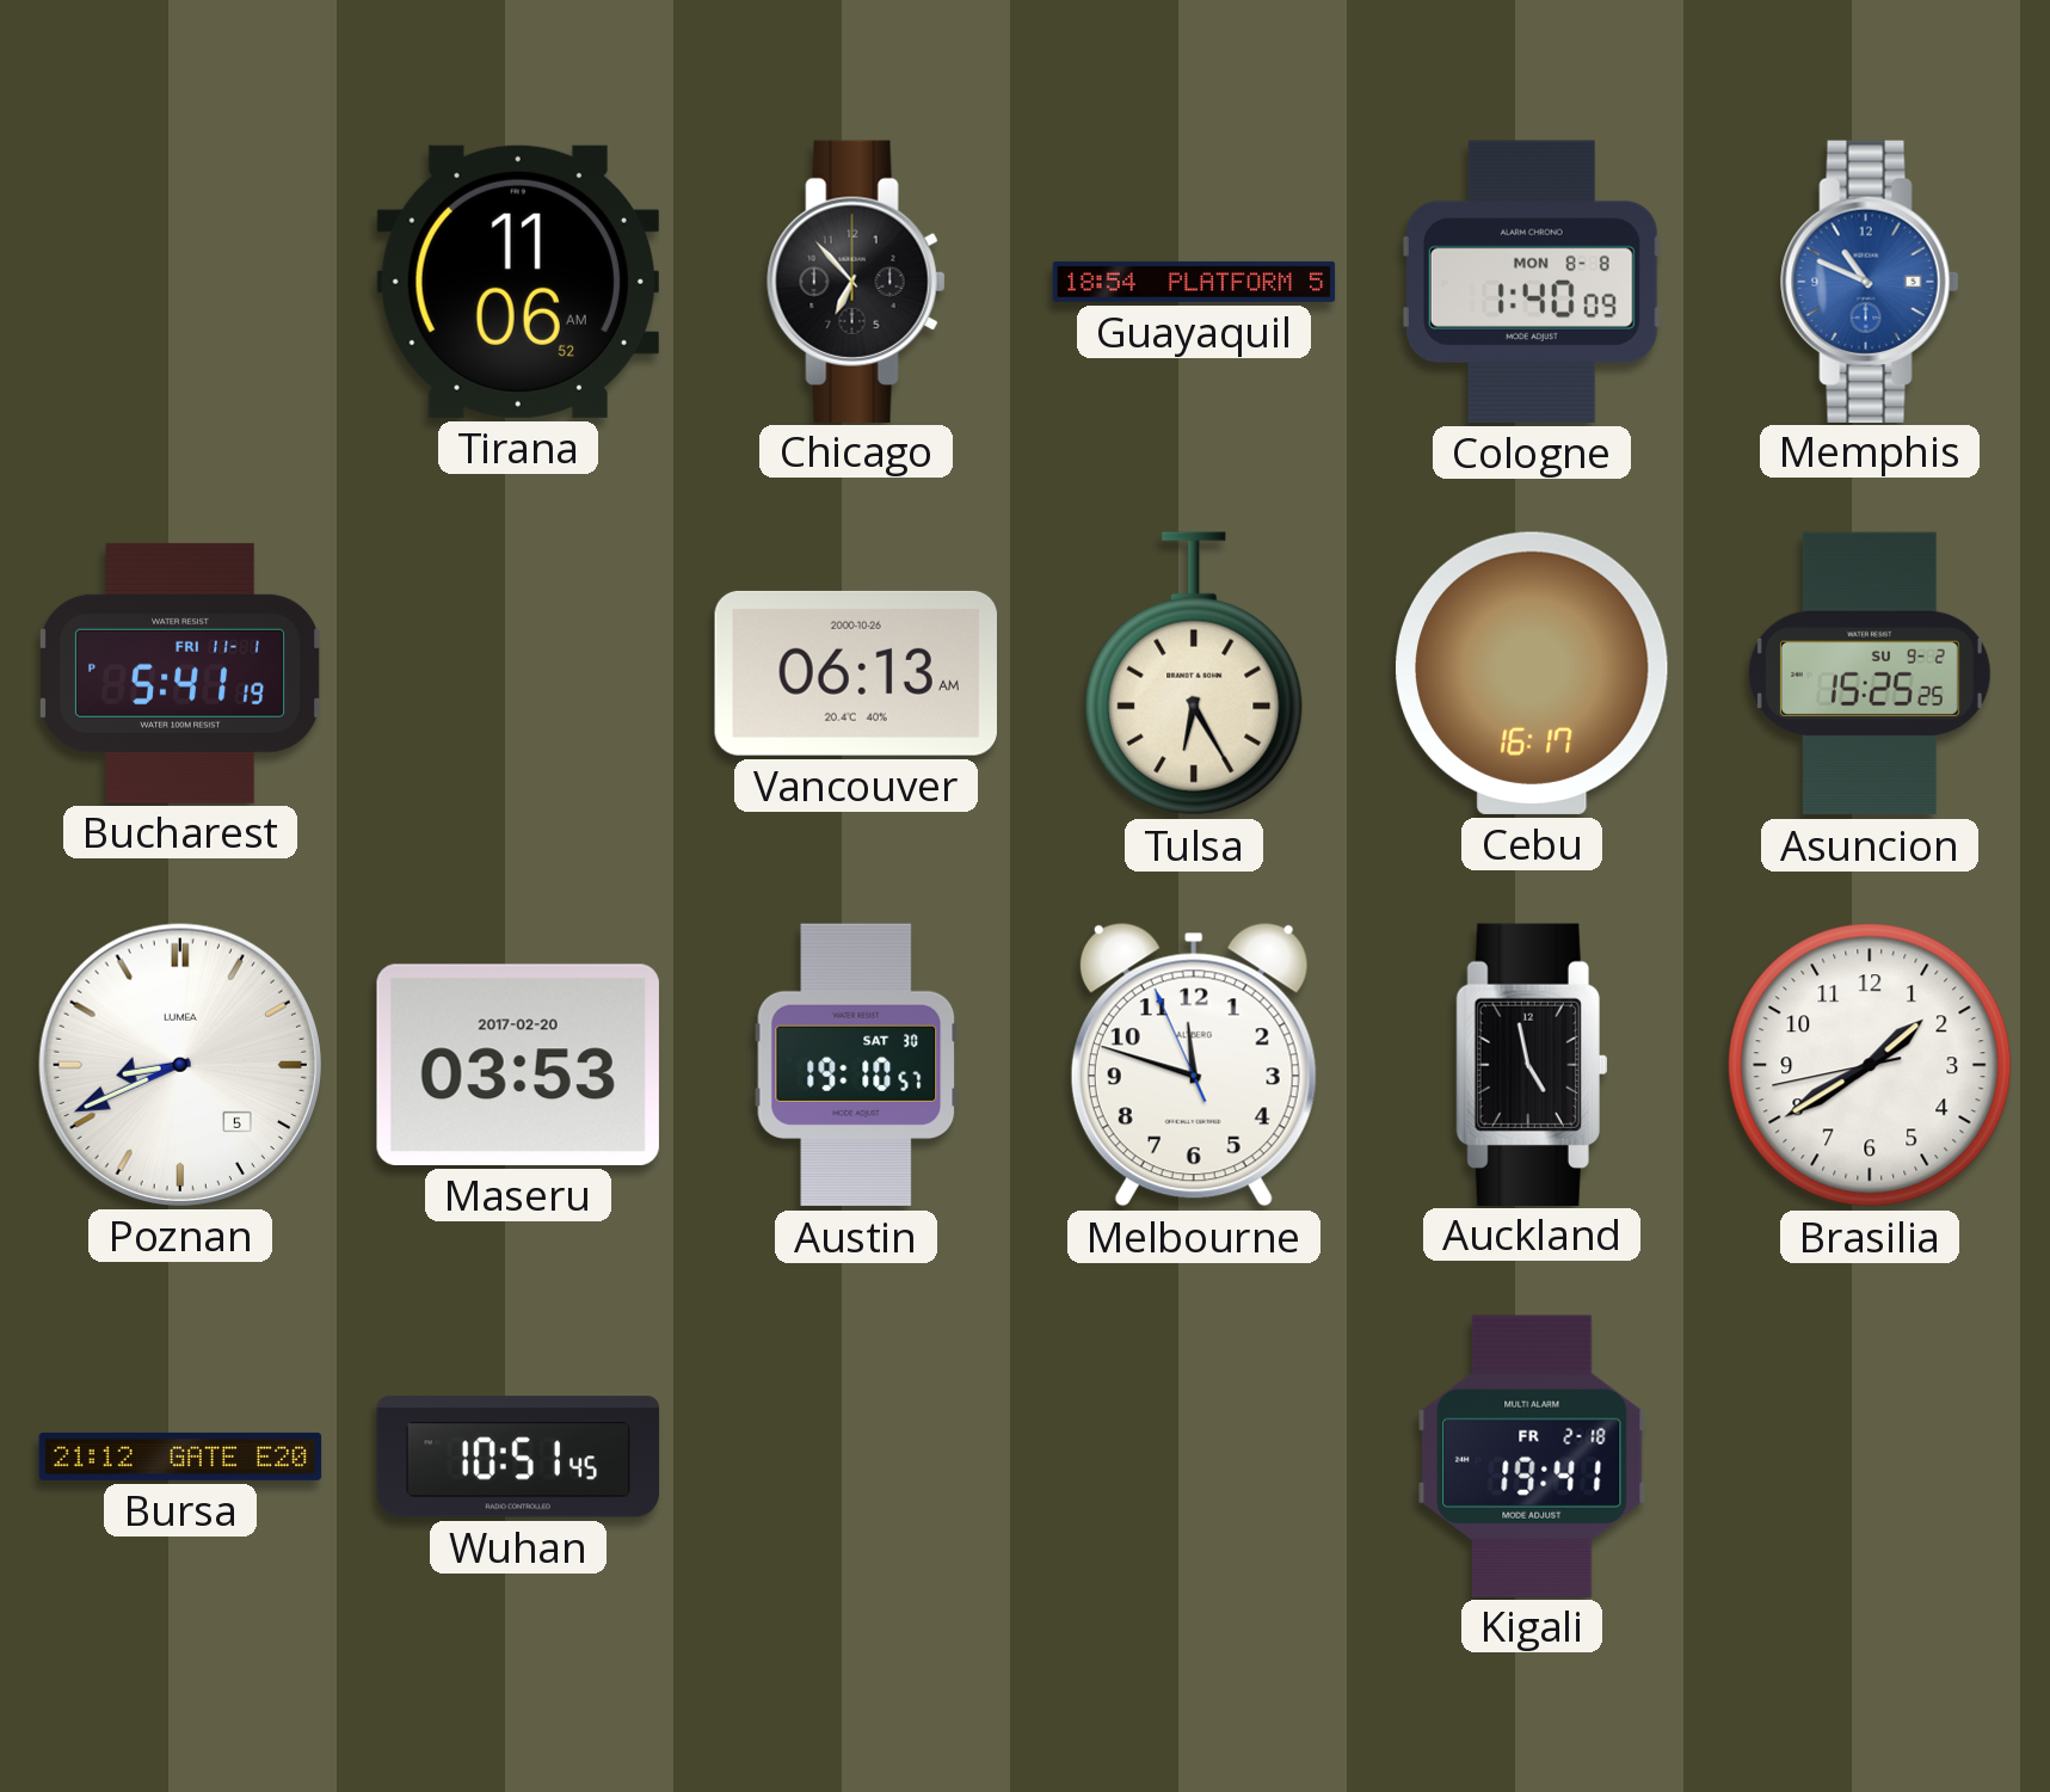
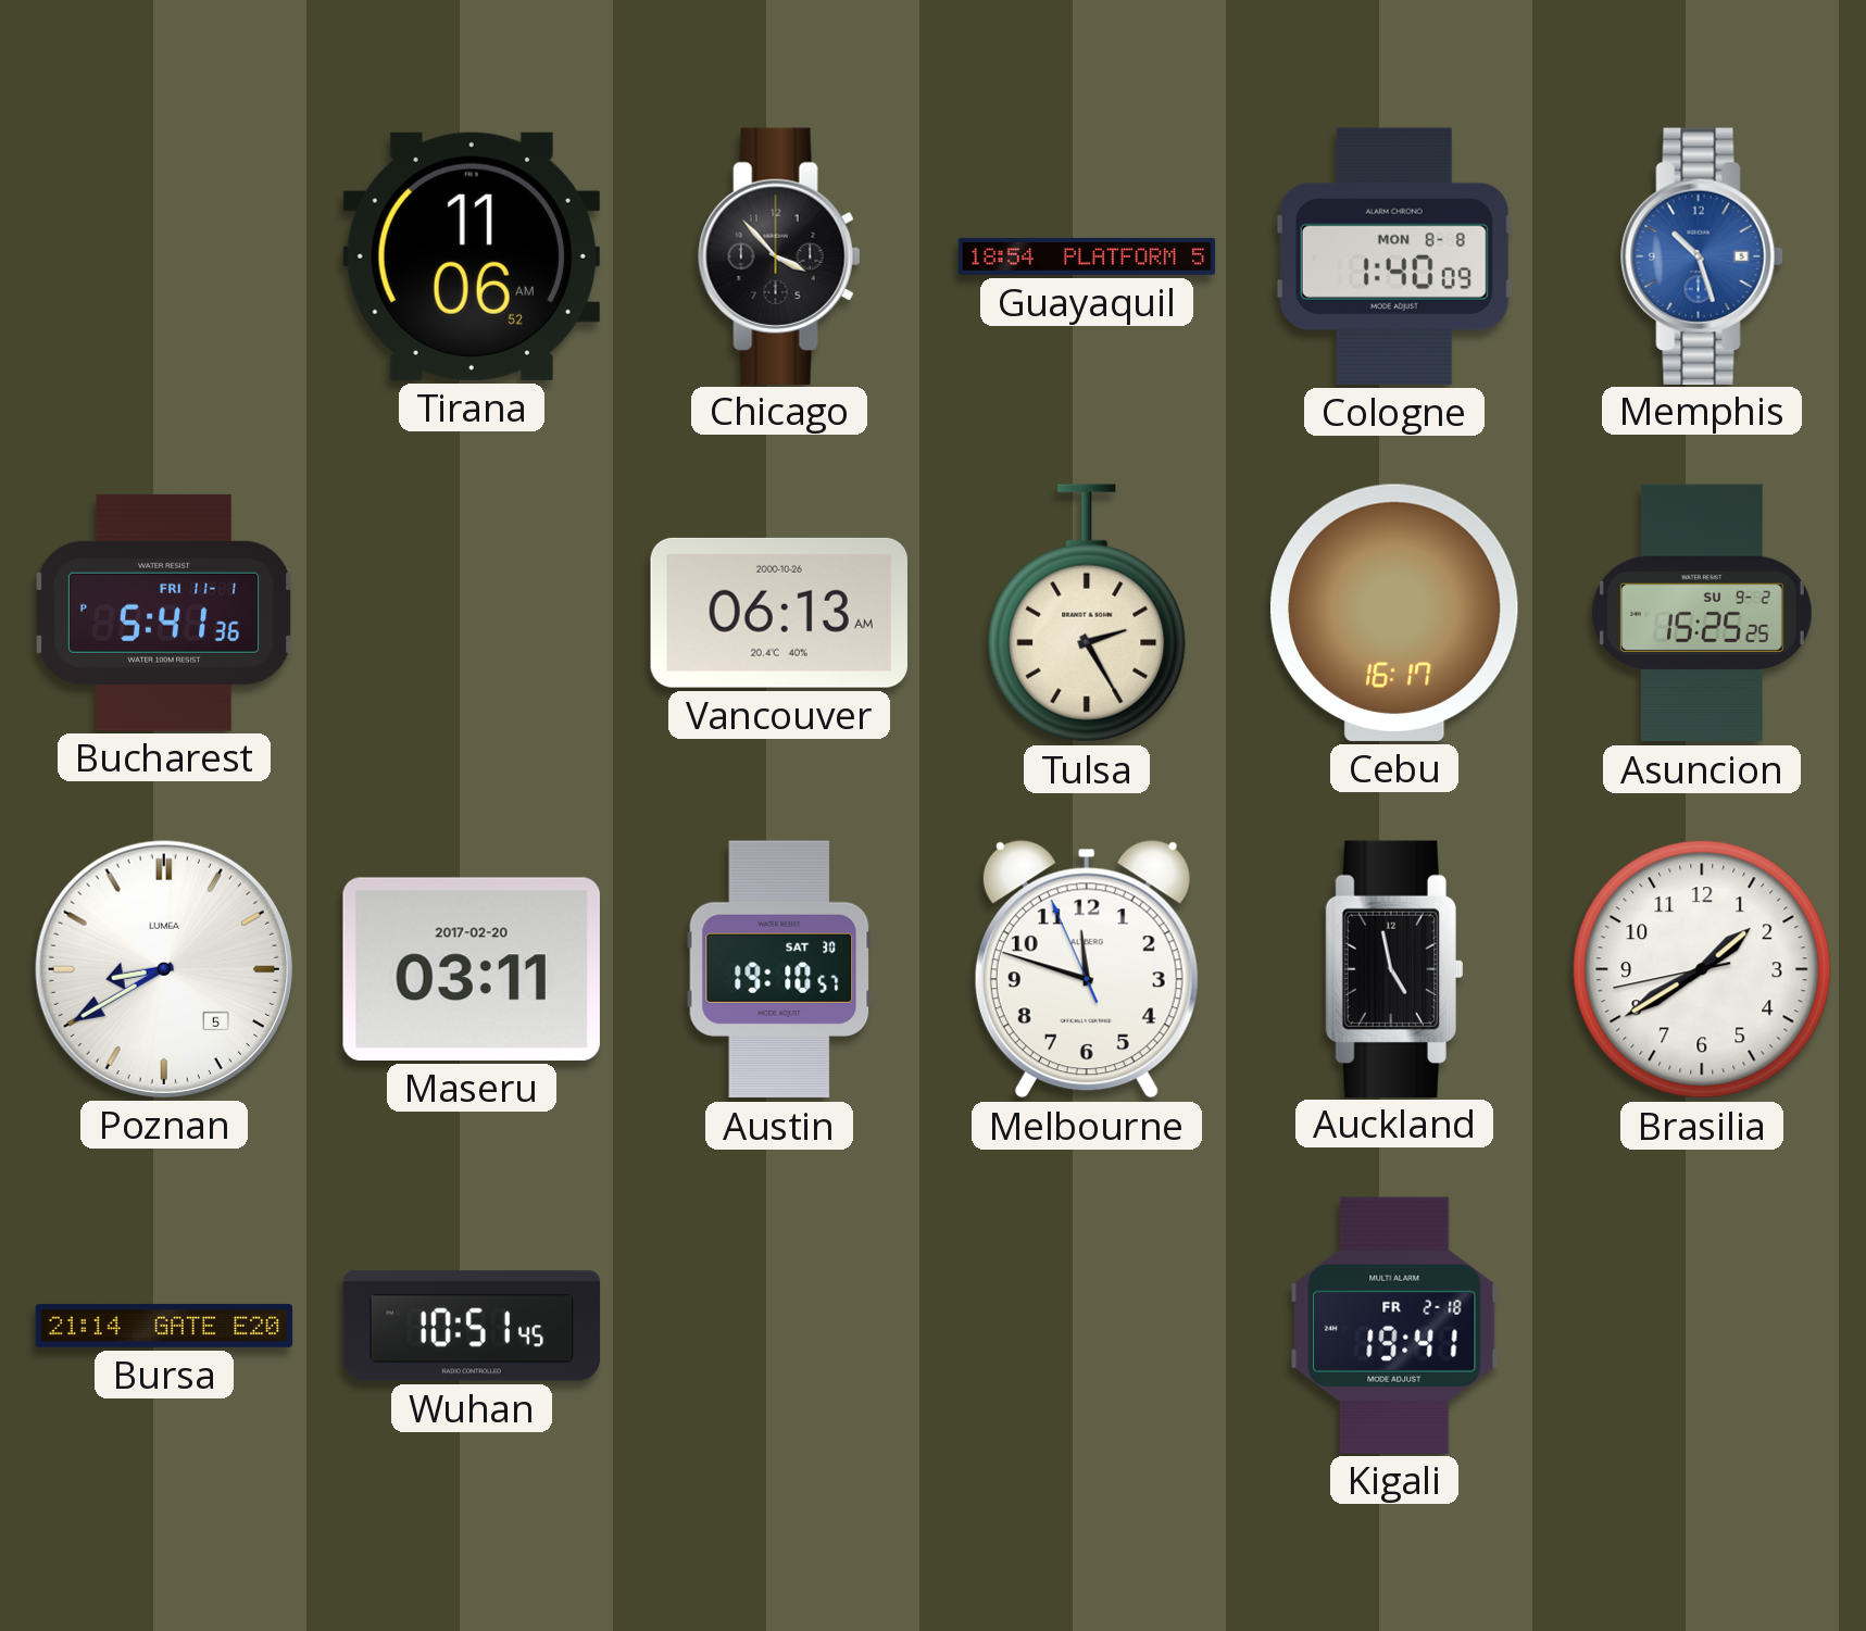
Chicago: 6:53 -> 3:53 (779, 255)
Memphis: 10:49 -> 10:27 (1702, 255)
Bucharest: 5:41:19 PM -> 5:41:36 PM (164, 613)
Tulsa: 6:25 -> 2:25 (1087, 613)
Poznan: 8:41 -> 8:40 (164, 969)
Maseru: 03:53 -> 03:11 (472, 969)
Bursa: 21:12 -> 21:14 (164, 1326)
